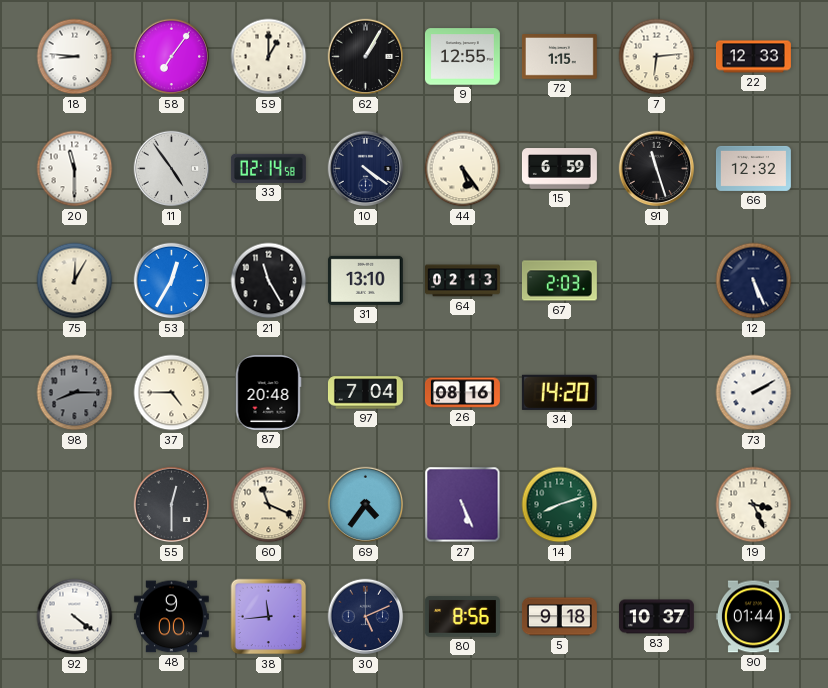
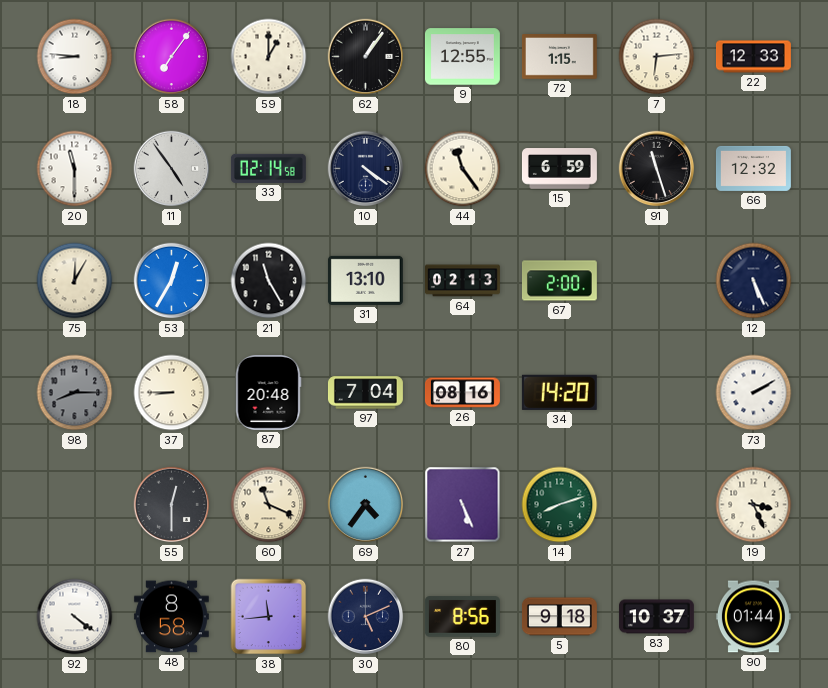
62: 1:05 -> 1:06 (366, 57)
44: 5:24 -> 11:24 (463, 169)
67: 2:03 -> 2:00 (559, 281)
37: 4:45 -> 8:45 (172, 393)
48: 9:00 -> 8:58 (171, 617)
